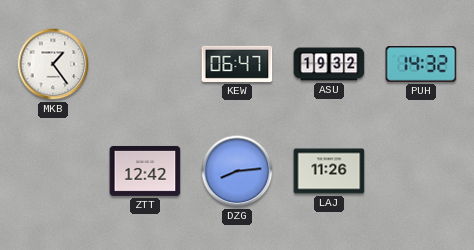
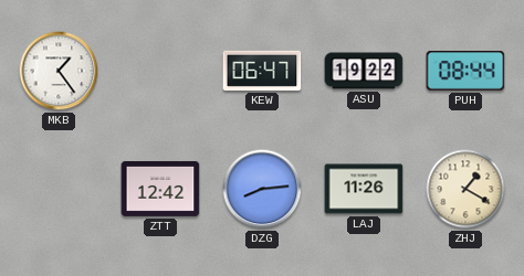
ASU: 19:32 -> 19:22 (364, 71)
PUH: 14:32 -> 08:44 (465, 72)
ZHJ: none -> 1:20 (465, 189)
